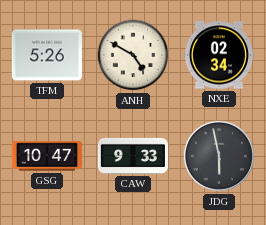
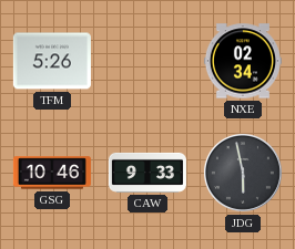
ANH: 4:50 -> none (133, 55)
GSG: 10:47 -> 10:46 (52, 173)
